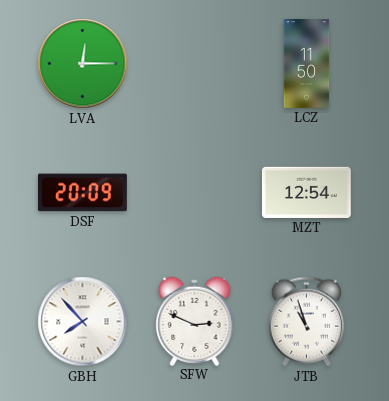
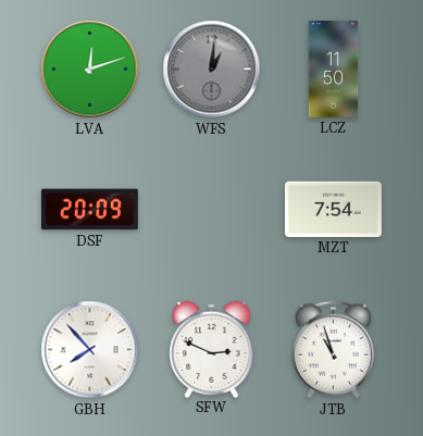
LVA: 12:15 -> 12:12 (90, 70)
WFS: none -> 1:01 (212, 70)
MZT: 12:54 -> 7:54 (333, 209)
